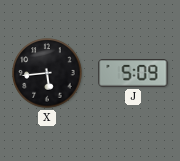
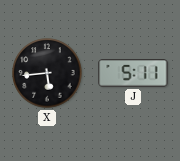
J: 5:09 -> 5:11 (133, 74)
